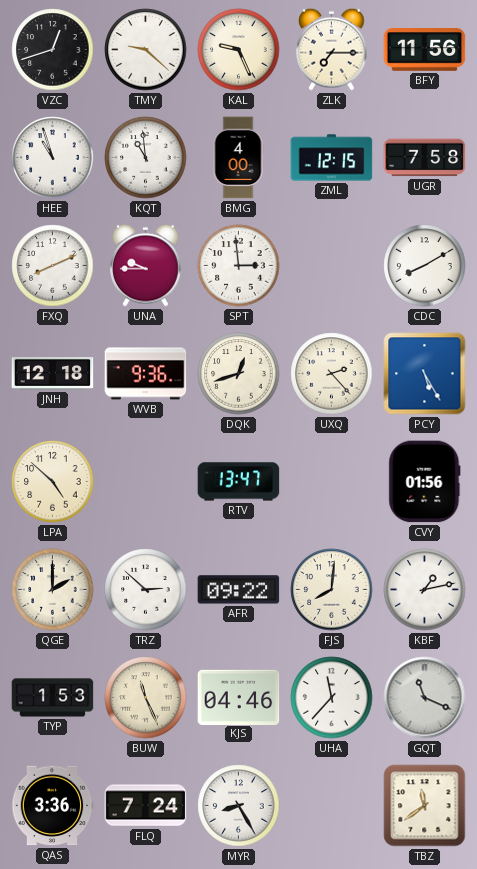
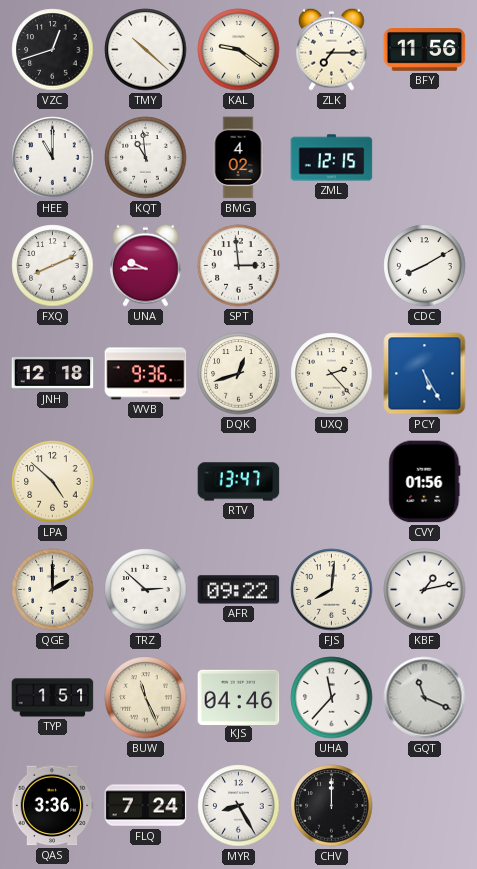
TMY: 9:22 -> 10:22 (146, 50)
KAL: 9:26 -> 9:21 (239, 50)
HEE: 10:57 -> 11:00 (53, 158)
BMG: 4:00 -> 4:02 (238, 158)
UGR: 7:58 -> none (425, 158)
TYP: 1:53 -> 1:51 (53, 698)
CHV: none -> 12:00 (332, 806)
TBZ: 11:39 -> none (425, 806)
